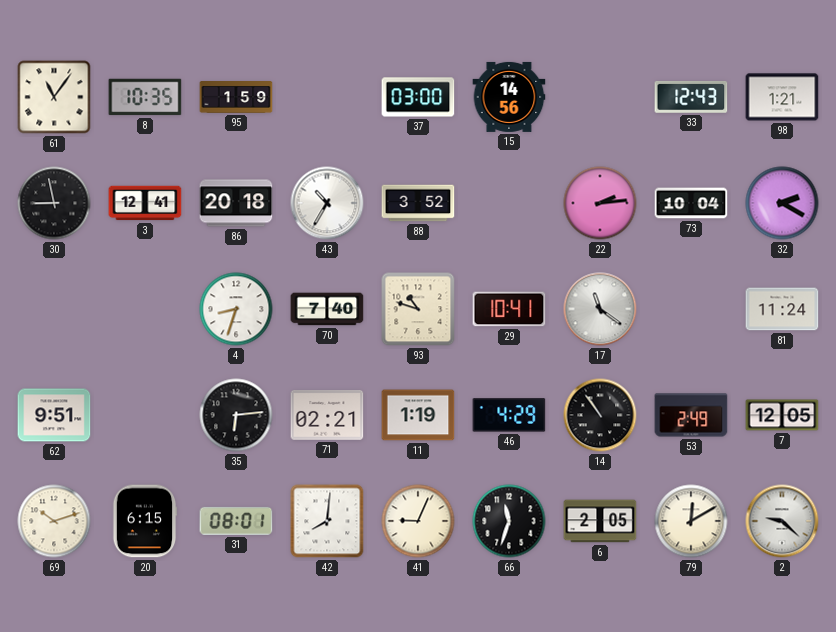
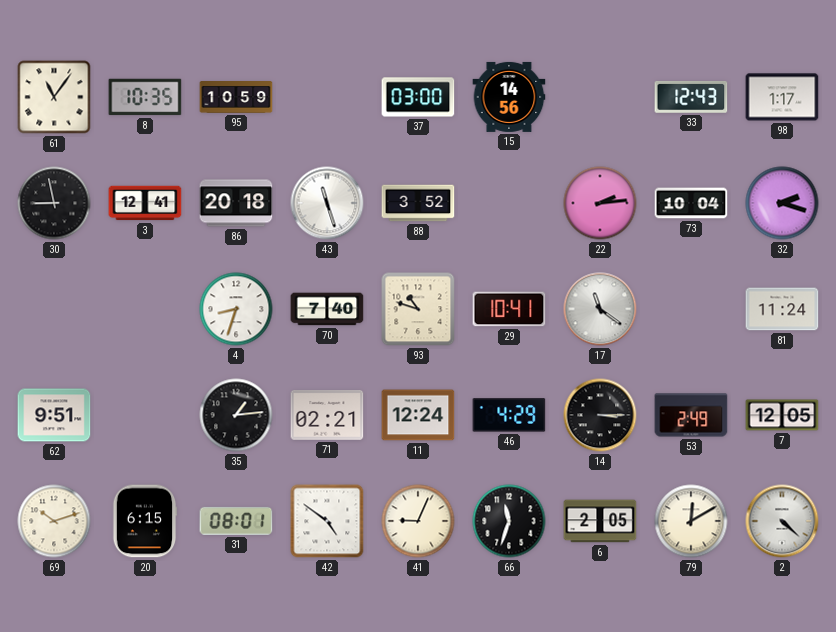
95: 1:59 -> 10:59 (236, 98)
98: 1:21 -> 1:17 (782, 97)
43: 10:35 -> 11:27 (327, 203)
32: 2:20 -> 2:18 (782, 203)
35: 6:14 -> 1:14 (236, 415)
11: 1:19 -> 12:24 (418, 415)
14: 10:54 -> 3:15 (600, 415)
42: 8:01 -> 4:51 (327, 521)
2: 9:22 -> 4:22 (782, 521)
